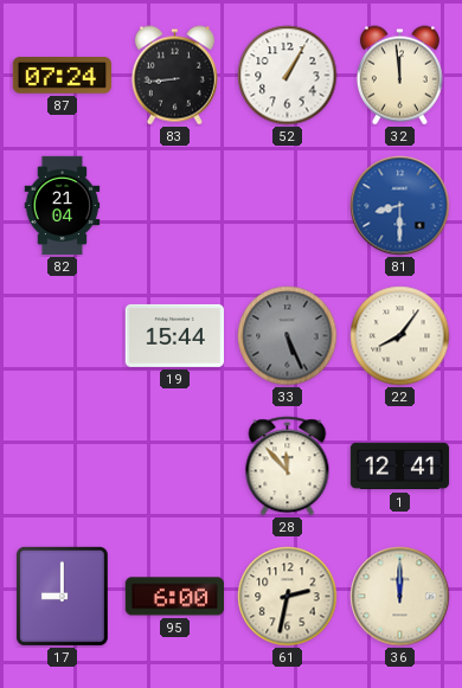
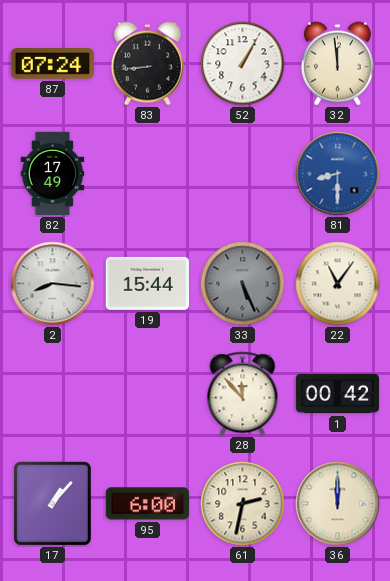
82: 21:04 -> 17:49 (53, 174)
2: none -> 8:16 (53, 284)
22: 8:06 -> 11:06 (338, 284)
1: 12:41 -> 00:42 (338, 394)
17: 9:00 -> 1:07 (52, 503)
